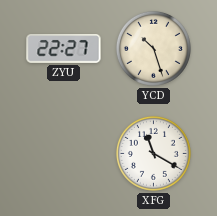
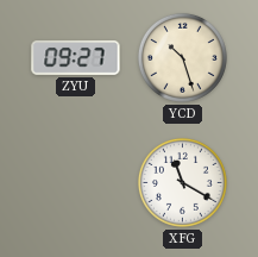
ZYU: 22:27 -> 09:27 (76, 58)
